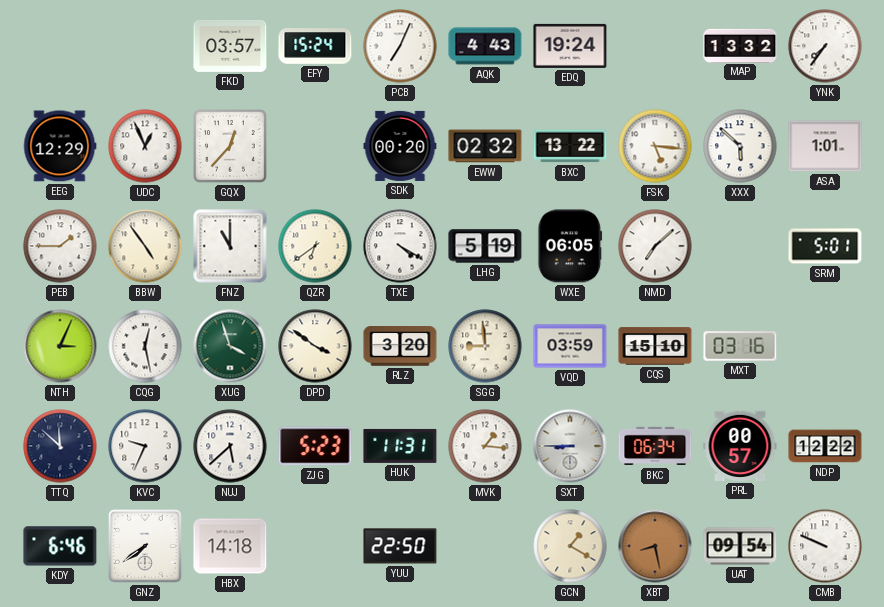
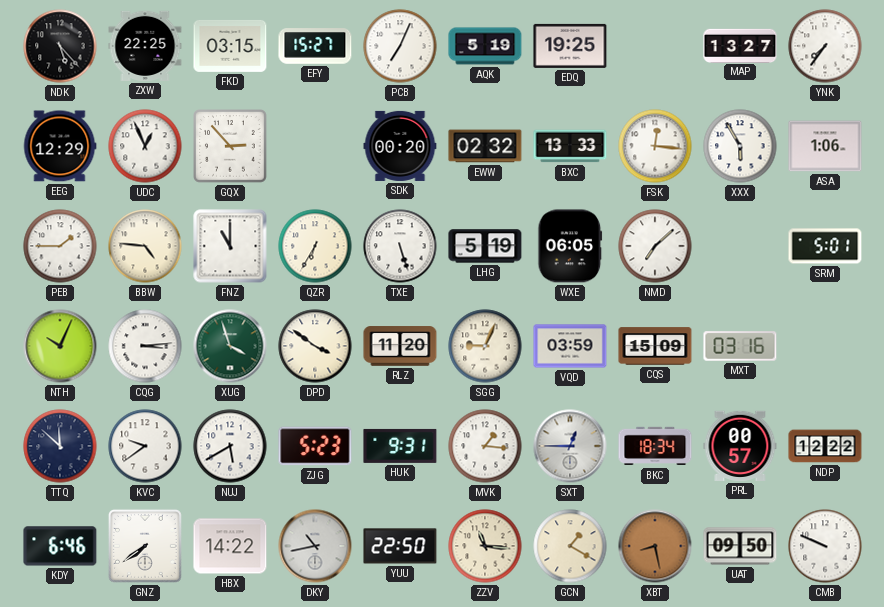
NDK: none -> 5:23 (60, 46)
ZXW: none -> 22:25 (145, 46)
FKD: 03:57 -> 03:15 (230, 46)
EFY: 15:24 -> 15:27 (315, 46)
AQK: 4:43 -> 5:19 (485, 46)
EDQ: 19:24 -> 19:25 (570, 46)
MAP: 13:32 -> 13:27 (740, 45)
GQX: 12:37 -> 2:53 (231, 147)
BXC: 13:22 -> 13:33 (570, 146)
FSK: 5:16 -> 12:16 (655, 146)
XXX: 5:52 -> 5:55 (740, 146)
ASA: 1:01 -> 1:06 (825, 146)
BBW: 4:54 -> 4:46 (145, 246)
QZR: 6:39 -> 6:35 (315, 246)
TXE: 4:20 -> 5:27 (400, 246)
NTH: 3:04 -> 10:04 (60, 346)
CQG: 12:28 -> 3:14 (145, 346)
RLZ: 3:20 -> 11:20 (400, 346)
SGG: 8:59 -> 9:04 (485, 346)
CQS: 15:10 -> 15:09 (655, 346)
KVC: 9:34 -> 9:39 (145, 446)
NUJ: 5:38 -> 5:40 (230, 446)
HUK: 11:31 -> 9:31 (400, 446)
SXT: 8:45 -> 12:45 (570, 446)
BKC: 06:34 -> 18:34 (655, 446)
HBX: 14:18 -> 14:22 (230, 546)
DKY: none -> 10:43 (315, 546)
ZZV: none -> 11:16 (485, 546)
UAT: 09:54 -> 09:50 (740, 546)
